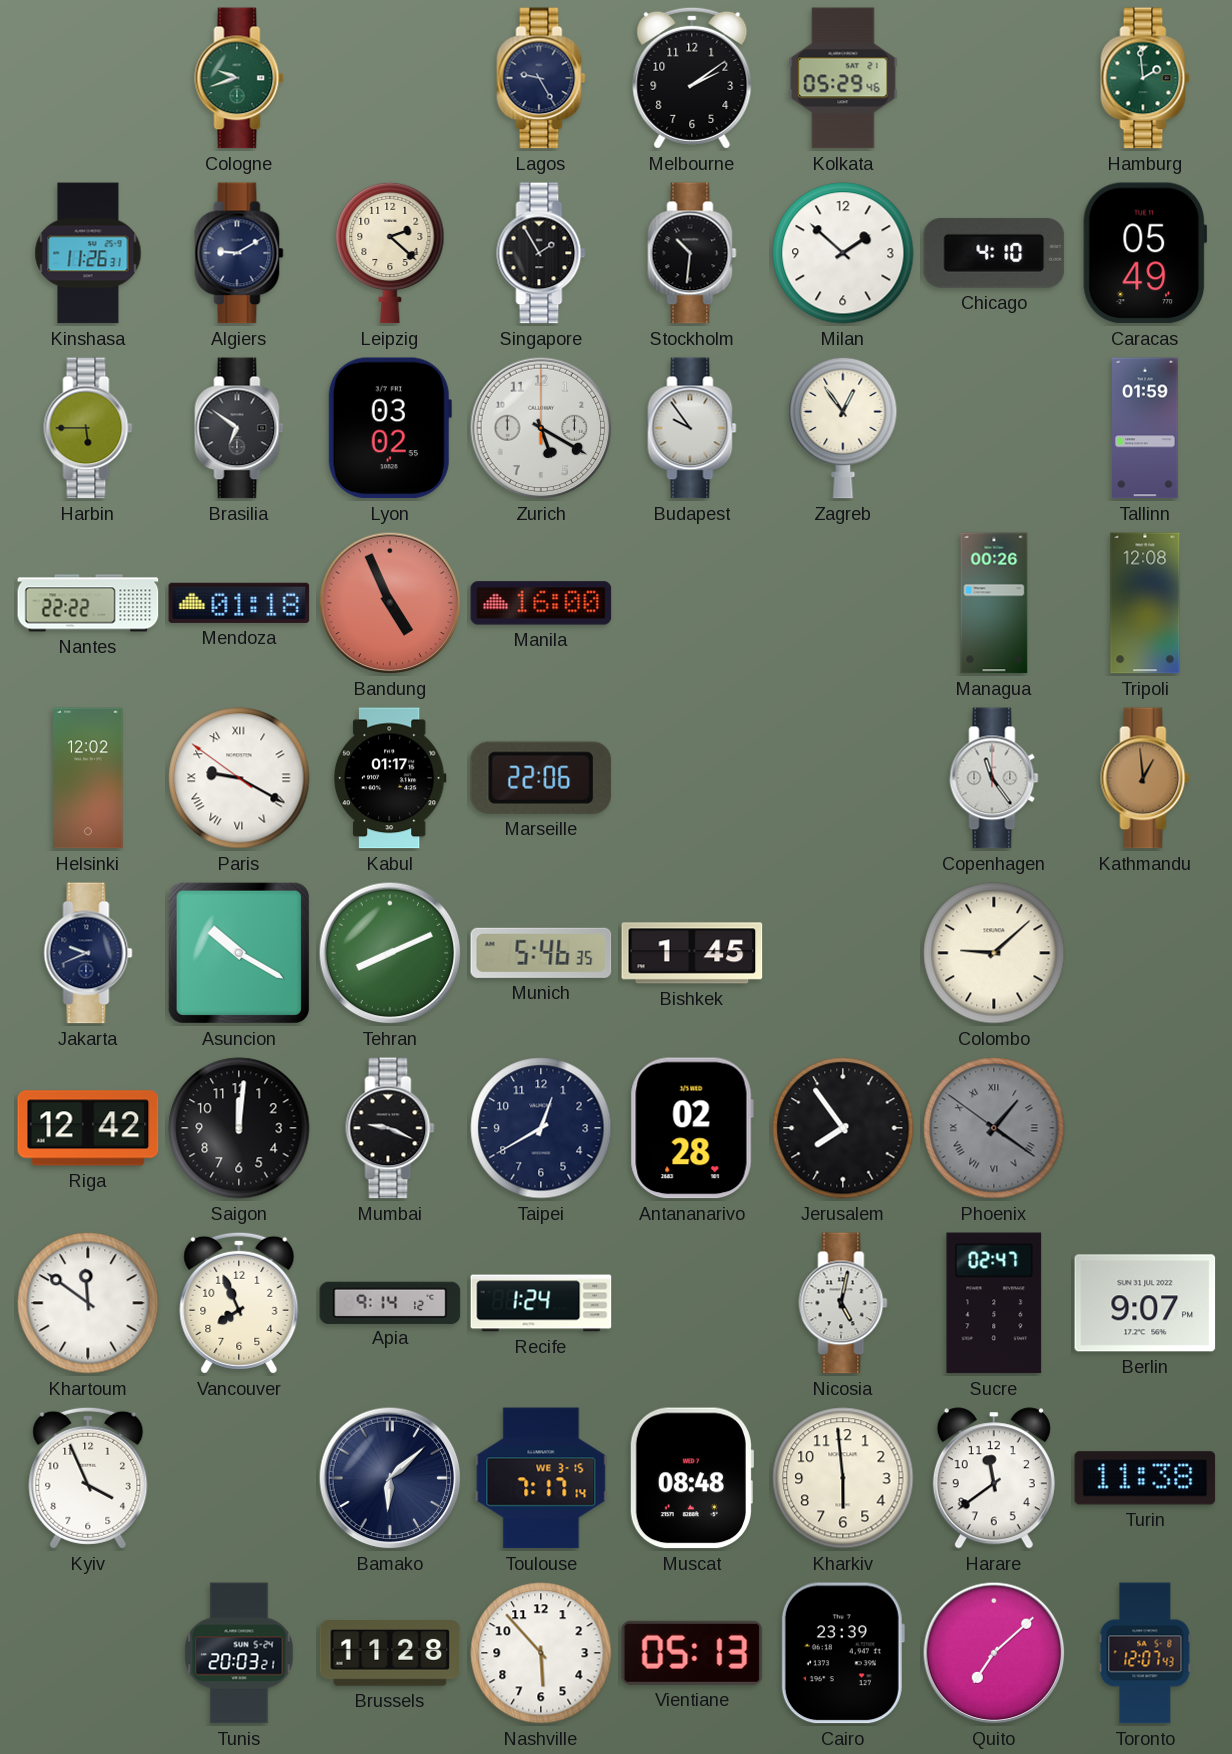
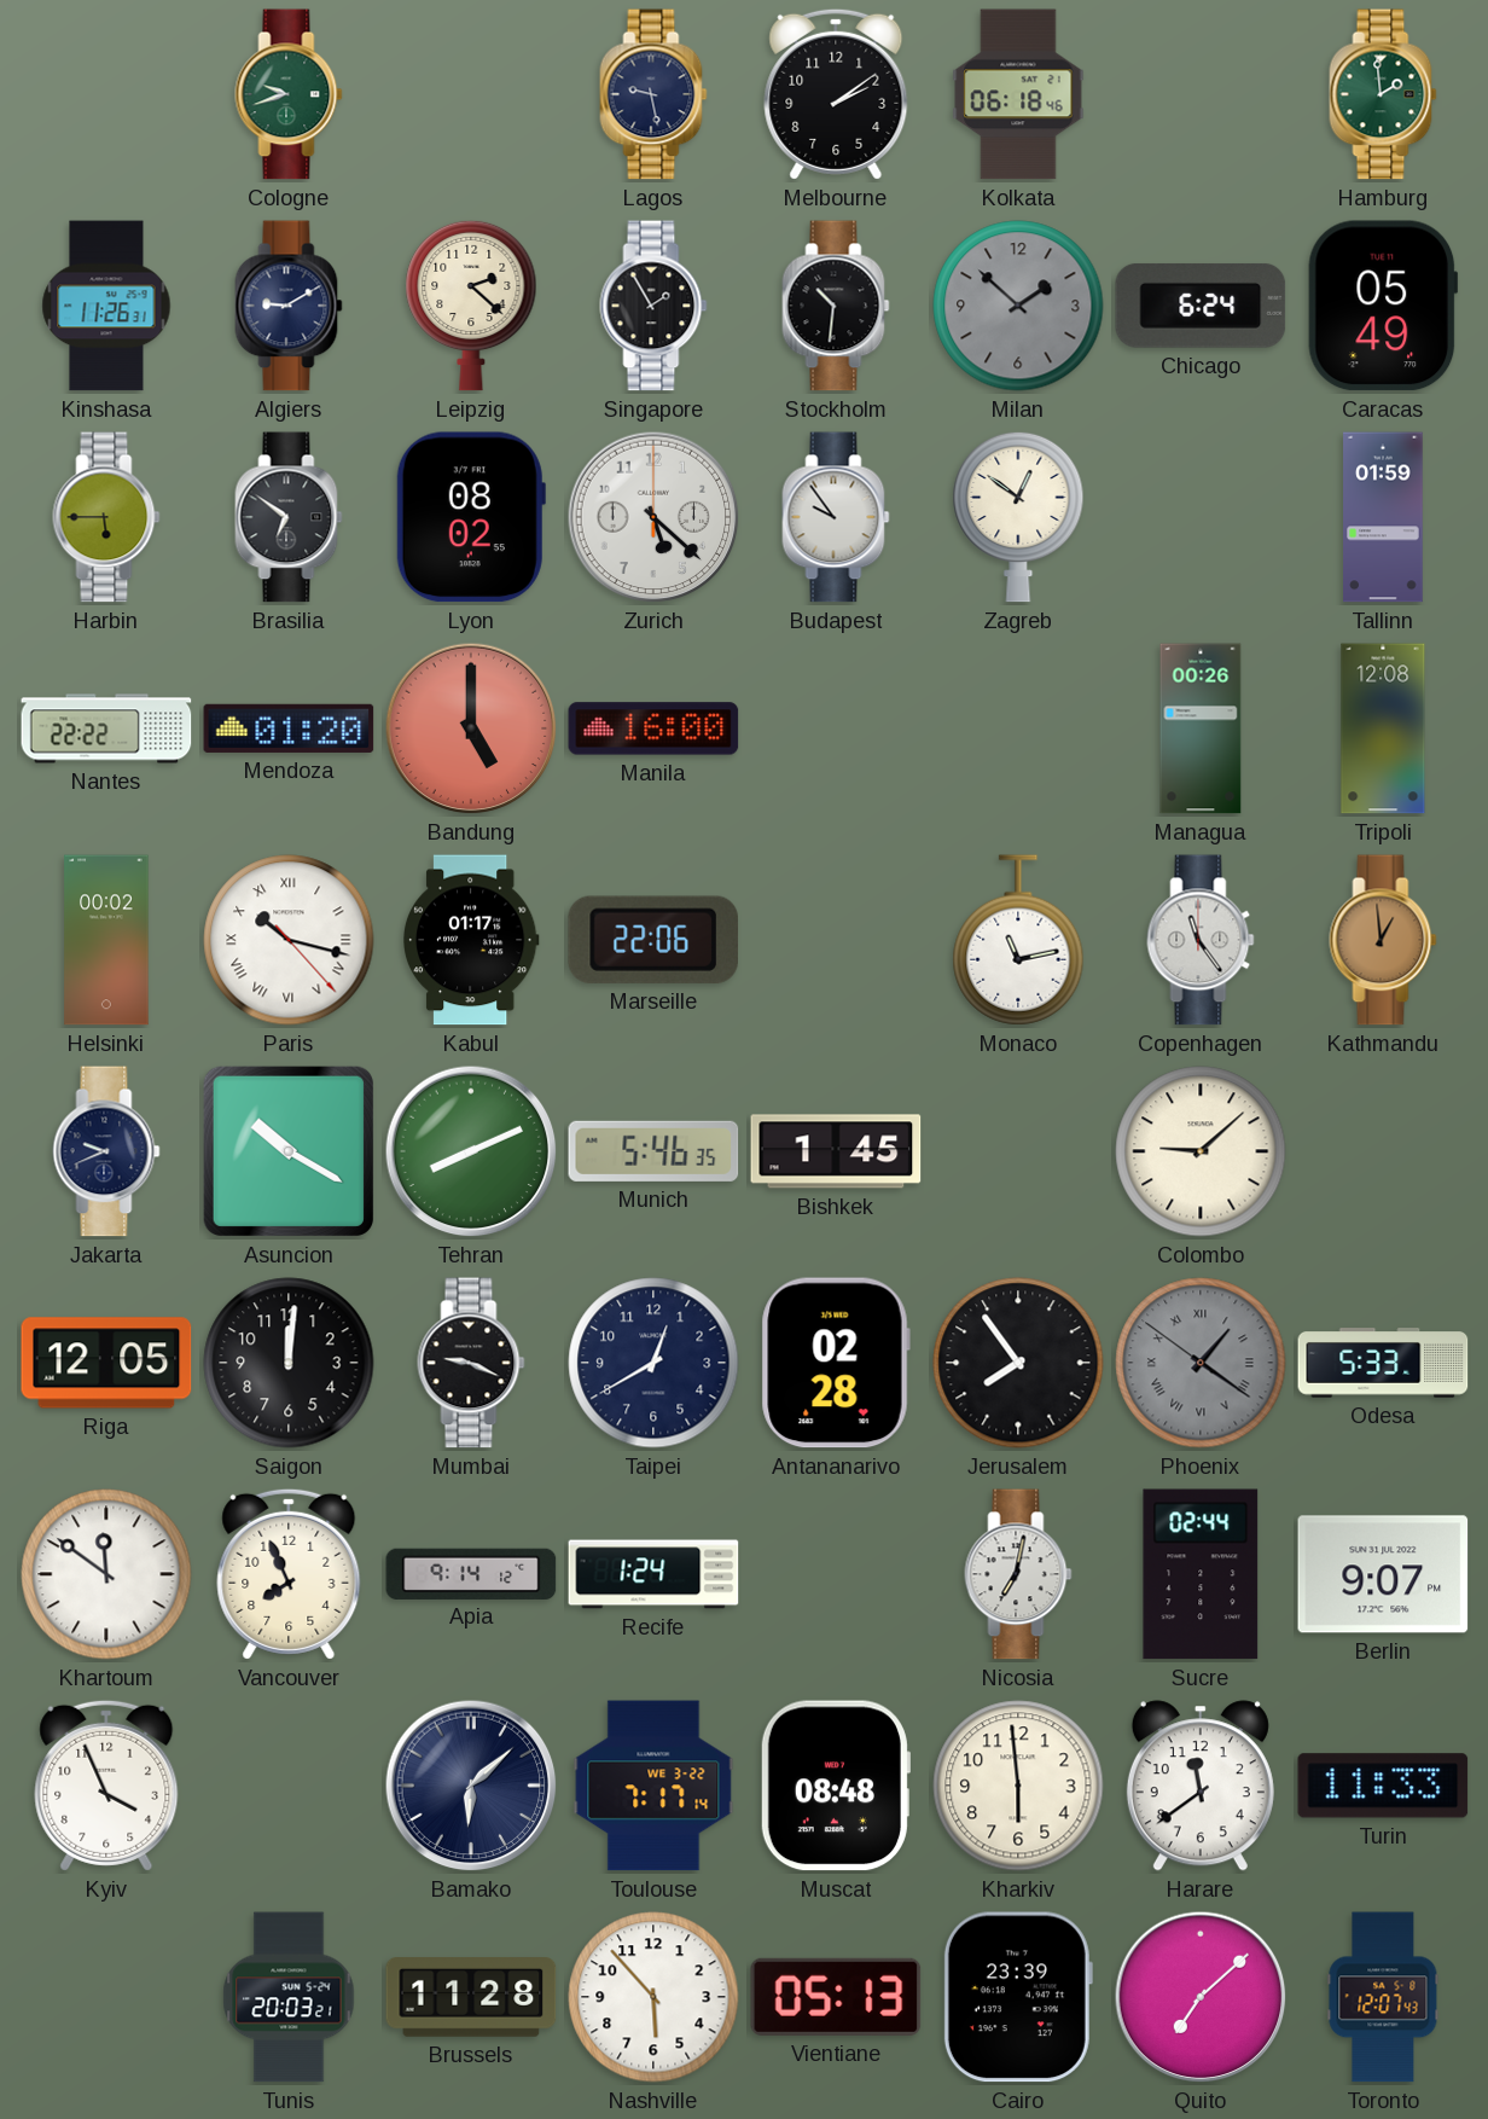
Lagos: 9:25 -> 9:28 (653, 94)
Kolkata: 05:29 -> 06:18 (1018, 94)
Milan dial: white -> grey (1018, 306)
Chicago: 4:10 -> 6:24 (1201, 306)
Lyon: 03:02 -> 08:02 (471, 517)
Zurich: 5:20 -> 5:22 (653, 517)
Zagreb: 12:54 -> 12:51 (1018, 517)
Mendoza: 01:18 -> 01:20 (289, 728)
Bandung: 4:56 -> 5:00 (471, 728)
Helsinki: 12:02 -> 00:02 (106, 940)
Paris: 9:19 -> 10:17 (289, 940)
Monaco: none -> 11:13 (1018, 940)
Riga: 12:42 -> 12:05 (106, 1363)
Odesa: none -> 5:33 (1383, 1363)
Nicosia: 5:02 -> 7:02 (1018, 1574)
Sucre: 02:47 -> 02:44 (1201, 1574)
Toulouse date: WE 3-15 -> WE 3-22 (653, 1786)
Turin: 11:38 -> 11:33 (1383, 1786)
